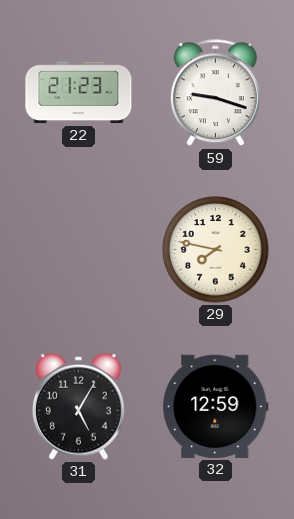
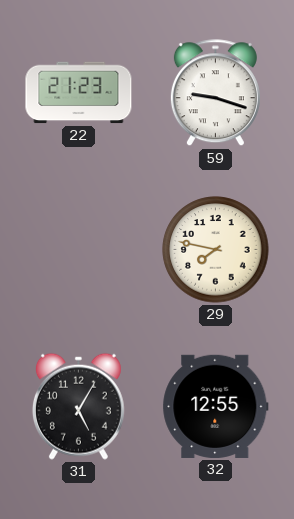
32: 12:59 -> 12:55 (216, 406)
